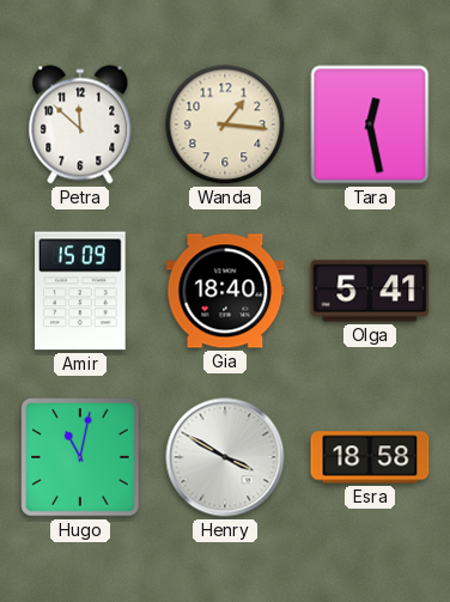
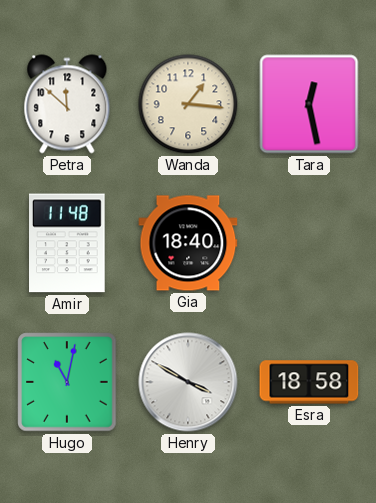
Amir: 15:09 -> 11:48 (68, 243)
Olga: 5:41 -> none (370, 291)
